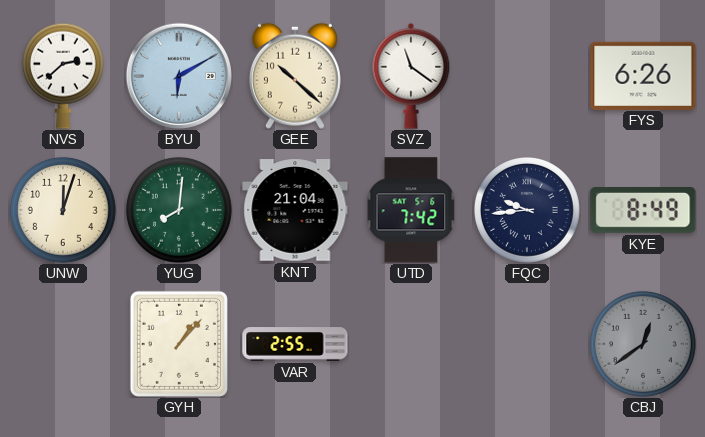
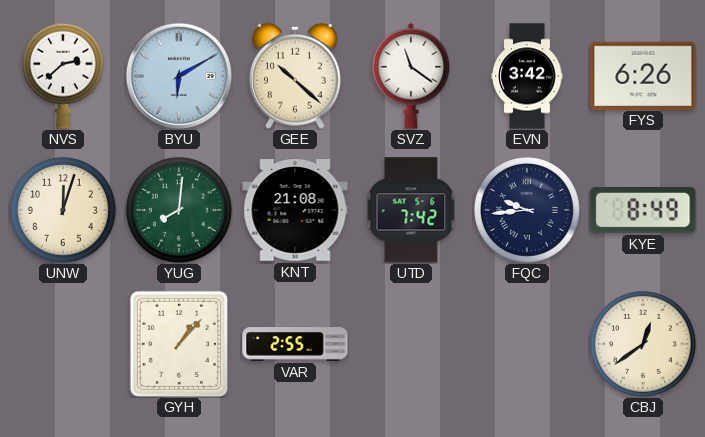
EVN: none -> 3:42 (527, 76)
KNT: 21:04 -> 21:08 (295, 210)
CBJ dial: grey -> cream (643, 344)
